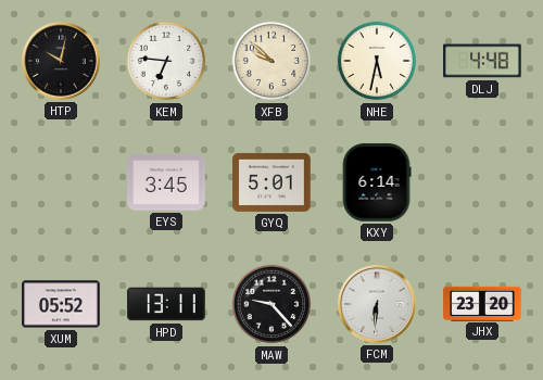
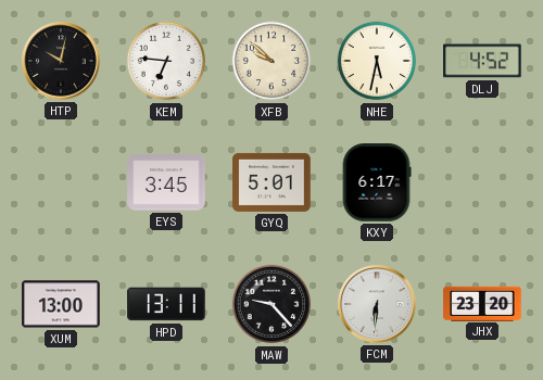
DLJ: 4:48 -> 4:52 (483, 61)
KXY: 6:14 -> 6:17 (377, 182)
XUM: 05:52 -> 13:00 (61, 304)
